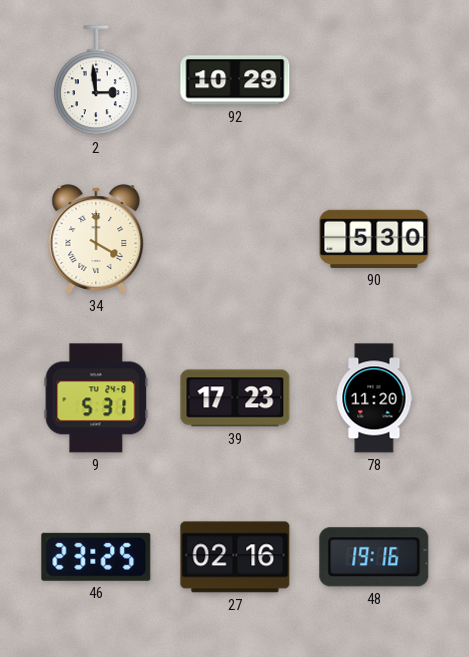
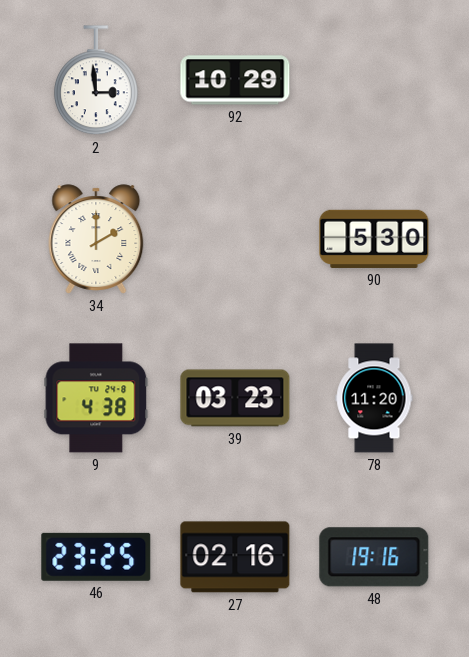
34: 4:00 -> 2:00 (96, 239)
9: 5:31 -> 4:38 (96, 398)
39: 17:23 -> 03:23 (235, 398)
